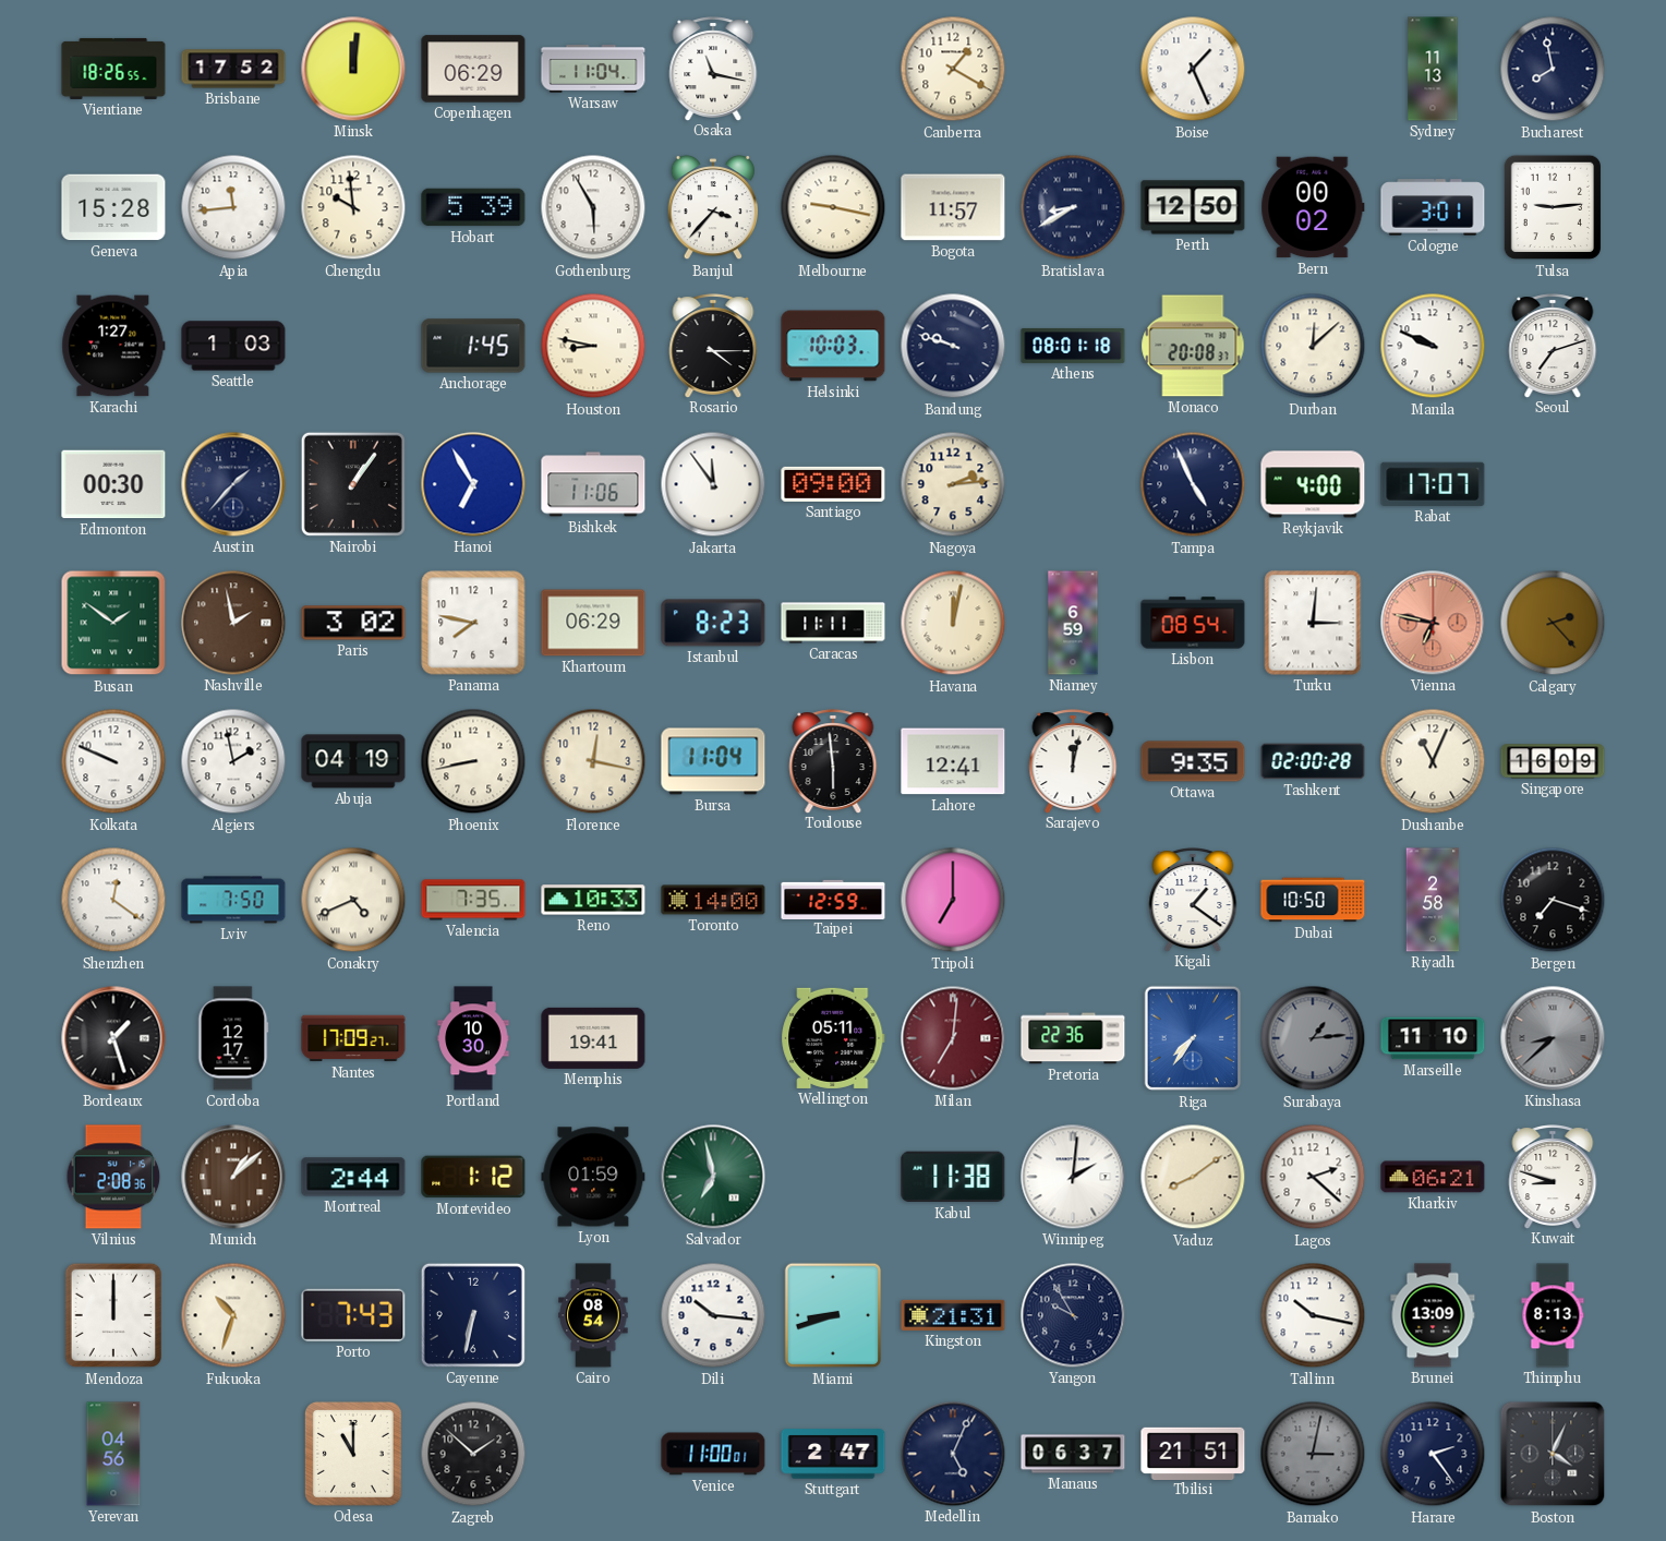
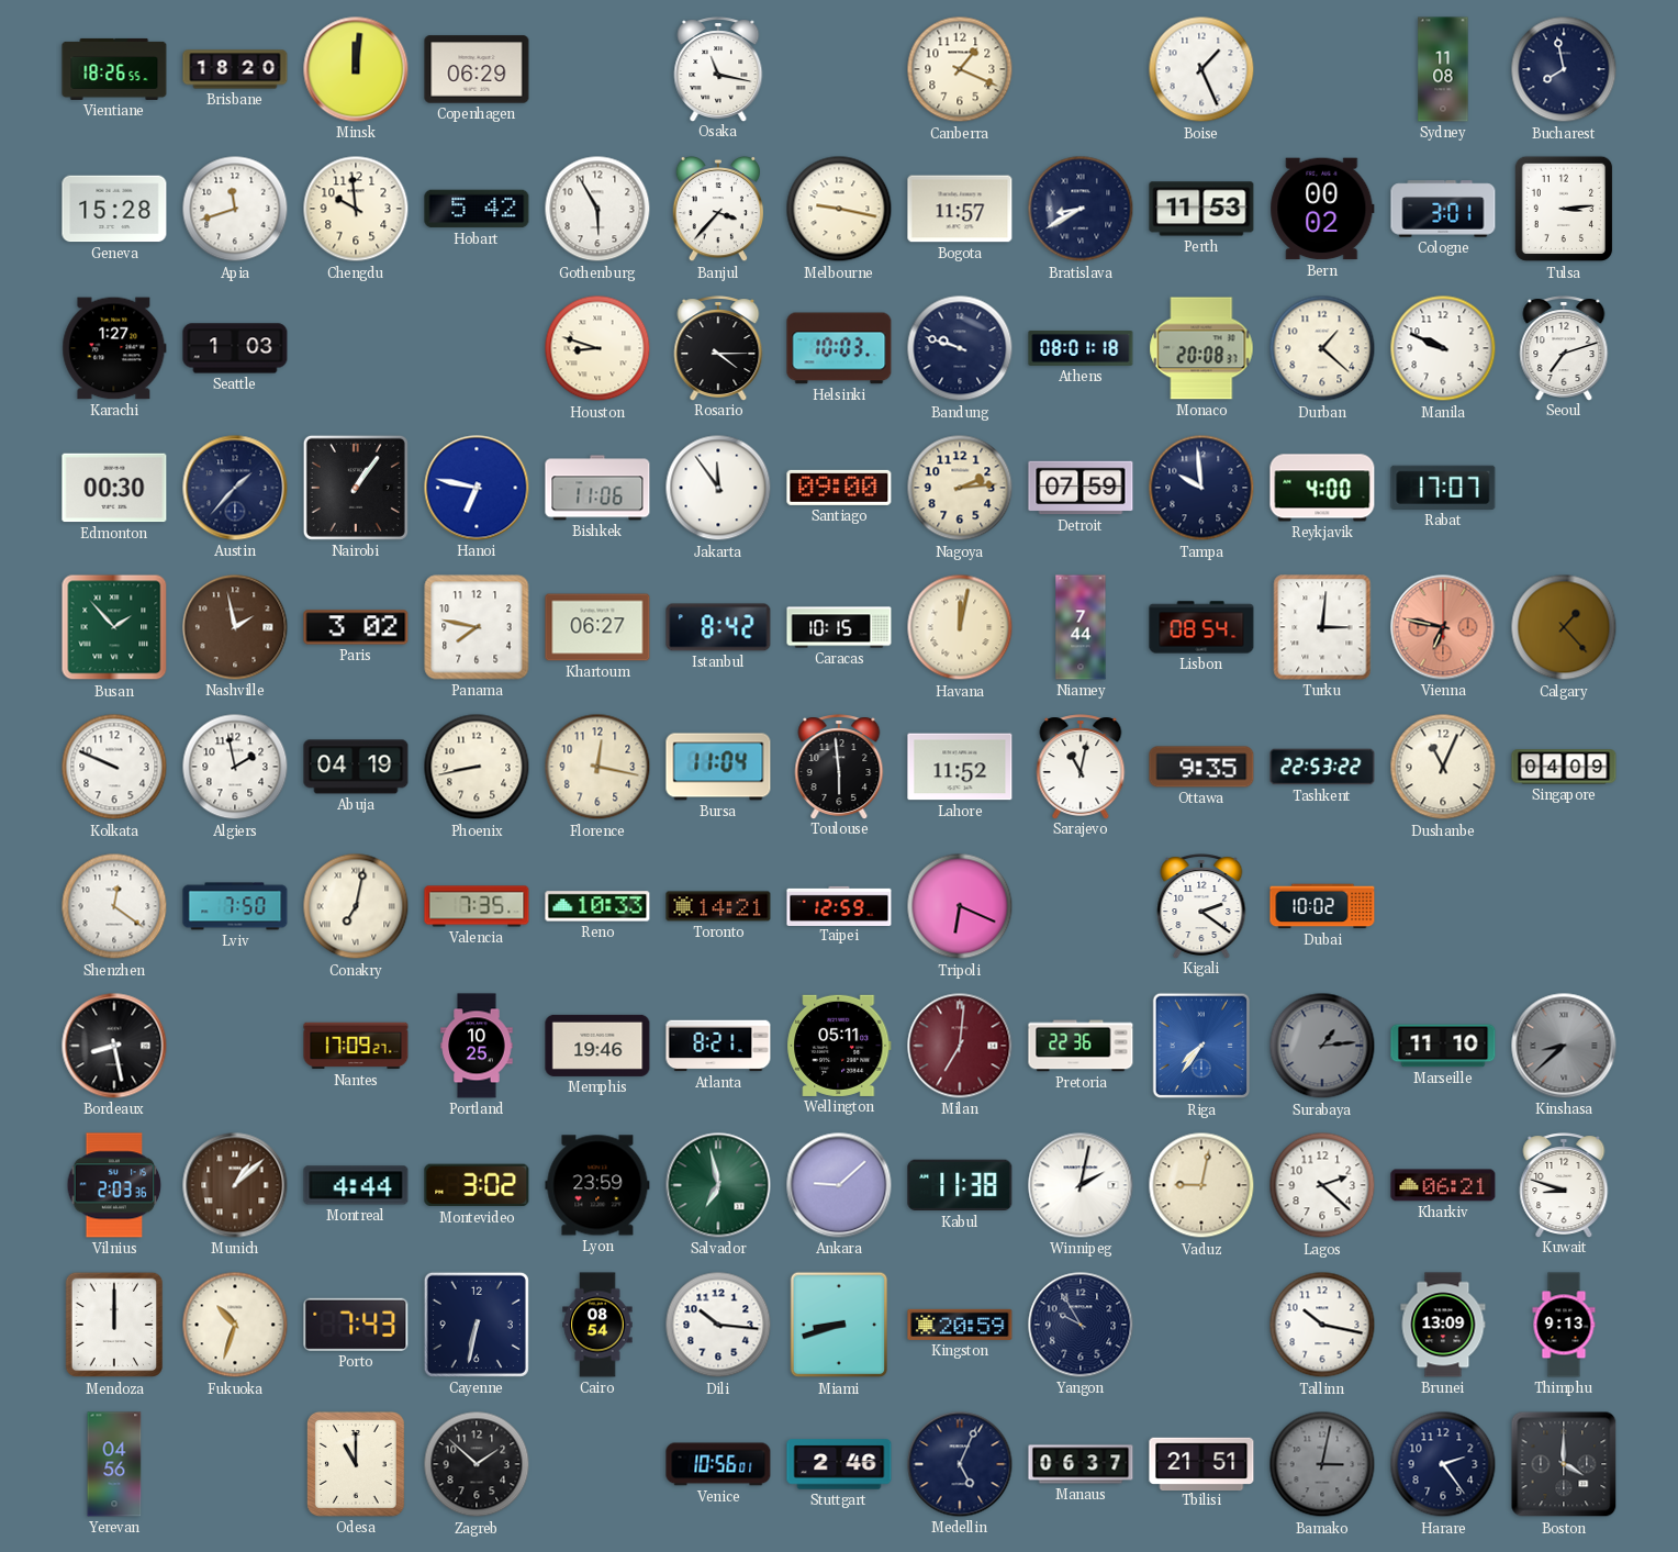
Brisbane: 17:52 -> 18:20 (235, 69)
Warsaw: 11:04 -> none (593, 70)
Canberra: 1:20 -> 1:19 (960, 69)
Sydney: 11:13 -> 11:08 (1443, 69)
Apia: 11:44 -> 11:42 (235, 209)
Hobart: 5:39 -> 5:42 (477, 209)
Perth: 12:50 -> 11:53 (1201, 209)
Tulsa: 9:14 -> 3:14 (1564, 209)
Anchorage: 1:45 -> none (473, 346)
Houston: 8:47 -> 8:48 (597, 348)
Durban: 12:08 -> 1:22 (1322, 348)
Hanoi: 6:55 -> 6:47 (477, 488)
Detroit: none -> 07:59 (1081, 488)
Tampa: 4:56 -> 9:59 (1201, 488)
Busan: 1:51 -> 1:53 (114, 627)
Khartoum: 06:29 -> 06:27 (597, 627)
Istanbul: 8:23 -> 8:42 (718, 627)
Caracas: 11:11 -> 10:15 (839, 627)
Niamey: 6:59 -> 7:44 (1081, 627)
Calgary: 2:23 -> 1:23 (1564, 627)
Lahore: 12:41 -> 11:52 (960, 767)
Sarajevo: 12:02 -> 11:02 (1081, 767)
Tashkent: 02:00 -> 22:53 (1322, 767)
Singapore: 16:09 -> 04:09 (1564, 767)
Conakry: 4:41 -> 7:02 (356, 906)
Toronto: 14:00 -> 14:21 (718, 906)
Tripoli: 7:00 -> 6:19 (960, 906)
Kigali: 1:21 -> 2:21 (1201, 906)
Dubai: 10:50 -> 10:02 (1322, 906)
Riyadh: 2:58 -> none (1433, 900)
Bergen: 7:18 -> none (1553, 900)
Bordeaux: 1:27 -> 8:28 (114, 1046)
Cordoba: 12:17 -> none (233, 1038)
Portland: 10:30 -> 10:25 (477, 1046)
Memphis: 19:41 -> 19:46 (597, 1046)
Atlanta: none -> 8:21 (718, 1046)
Vilnius: 2:08 -> 2:03 (114, 1185)
Montreal: 2:44 -> 4:44 (356, 1185)
Montevideo: 1:12 -> 3:02 (477, 1185)
Lyon: 01:59 -> 23:59 (597, 1185)
Ankara: none -> 9:08 (839, 1185)
Winnipeg: 2:01 -> 2:02 (1081, 1185)
Vaduz: 8:09 -> 9:02 (1201, 1185)
Kingston: 21:31 -> 20:59 (960, 1325)
Thimphu: 8:13 -> 9:13 (1564, 1325)
Venice: 11:00 -> 10:56 (718, 1464)
Stuttgart: 2:47 -> 2:46 (839, 1464)
Boston: 4:04 -> 4:00 (1564, 1464)
